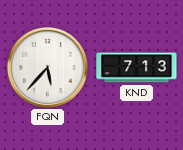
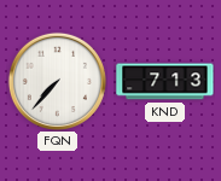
FQN: 5:37 -> 7:37 (57, 81)
